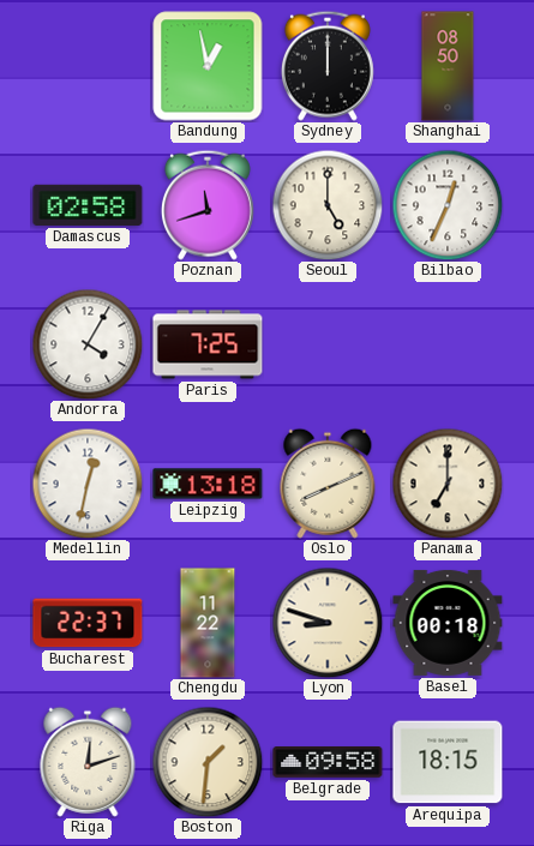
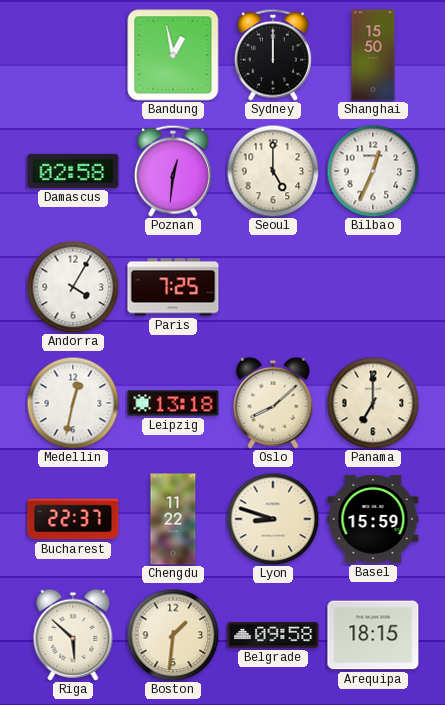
Shanghai: 08:50 -> 15:50 (373, 55)
Poznan: 11:42 -> 12:31 (173, 171)
Oslo: 8:11 -> 8:08 (273, 403)
Basel: 00:18 -> 15:59 (373, 519)
Riga: 12:12 -> 5:52 (73, 635)
